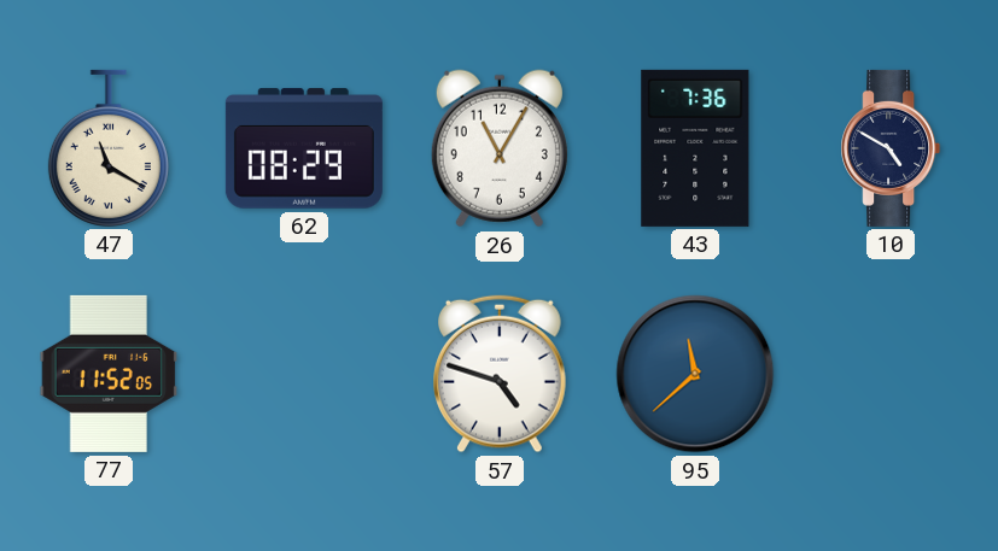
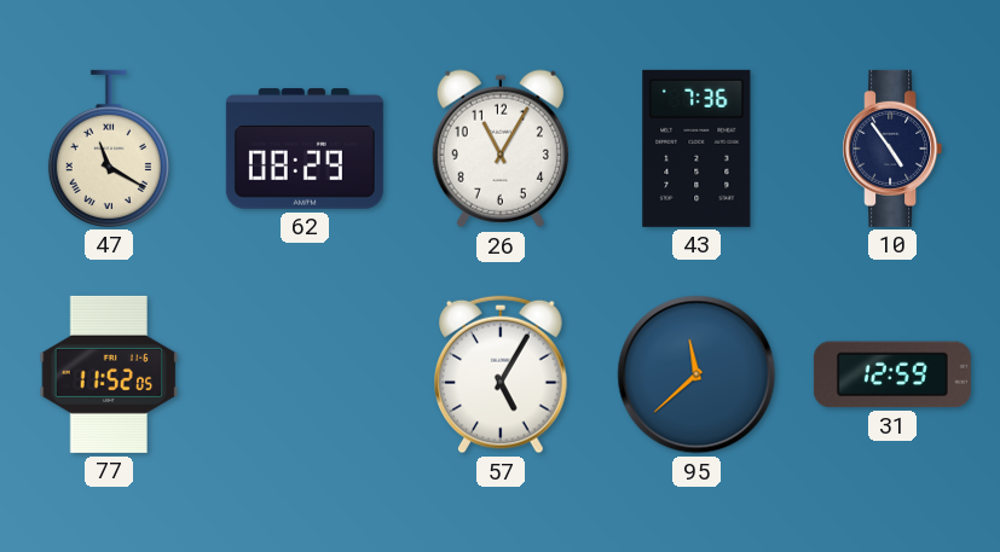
10: 4:50 -> 4:54 (892, 149)
57: 4:48 -> 5:05 (502, 374)
31: none -> 12:59 (892, 374)
